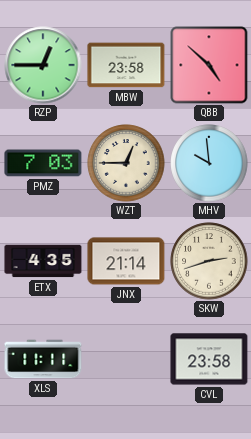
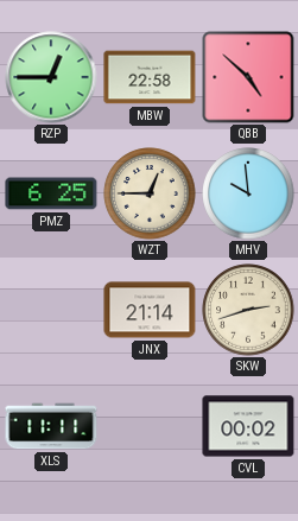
MBW: 23:58 -> 22:58 (150, 77)
PMZ: 7:03 -> 6:25 (51, 193)
ETX: 4:35 -> none (43, 261)
CVL: 23:58 -> 00:02 (248, 426)
